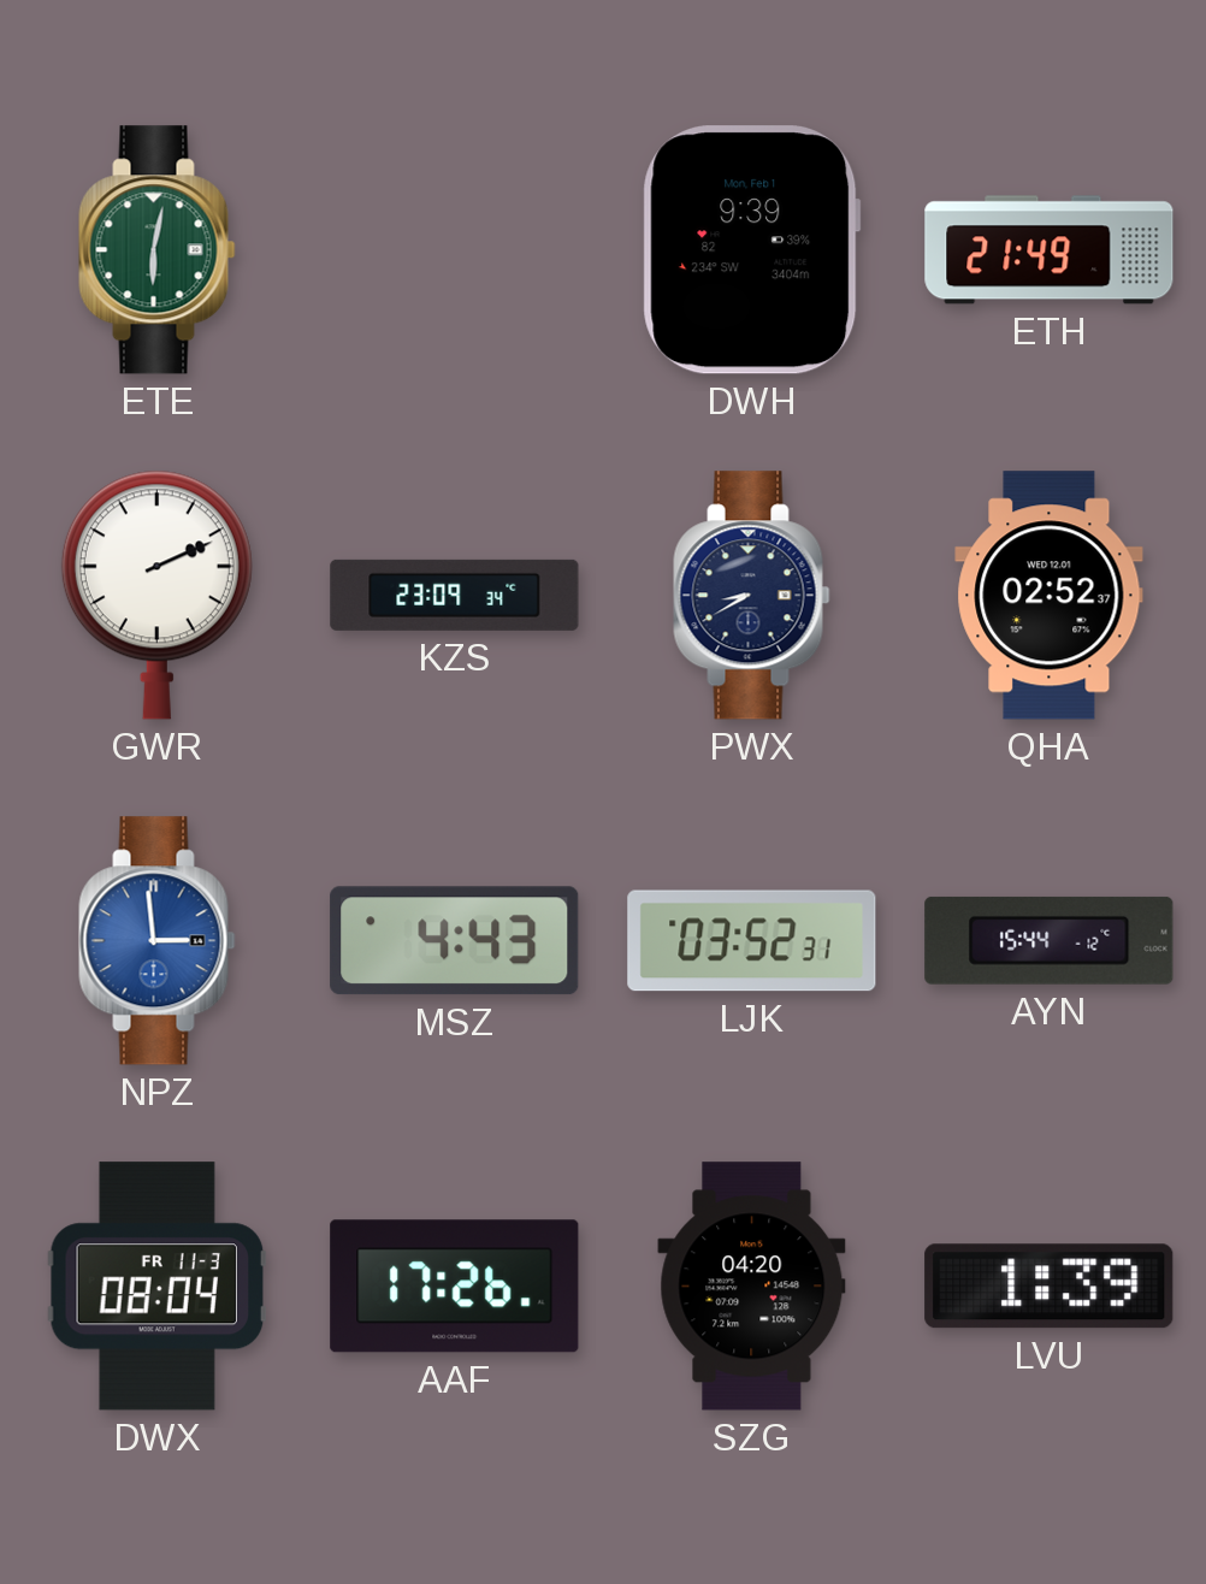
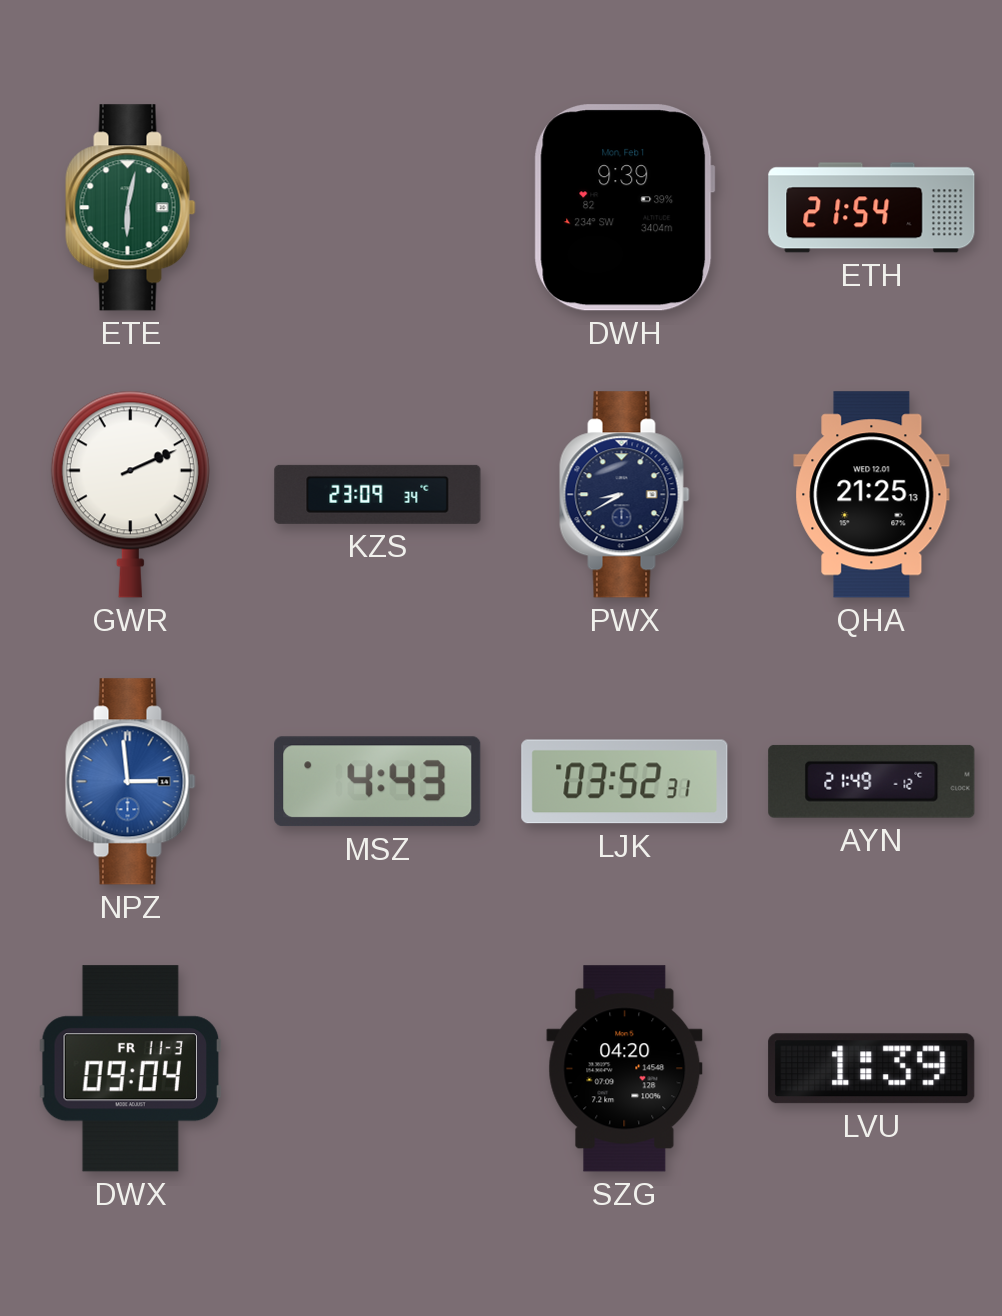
ETH: 21:49 -> 21:54 (872, 208)
QHA: 02:52 -> 21:25 (872, 495)
AYN: 15:44 -> 21:49 (872, 781)
DWX: 08:04 -> 09:04 (130, 1069)
AAF: 17:26 -> none (455, 1287)
